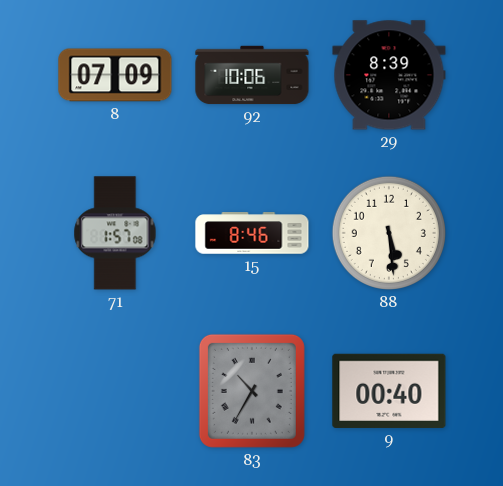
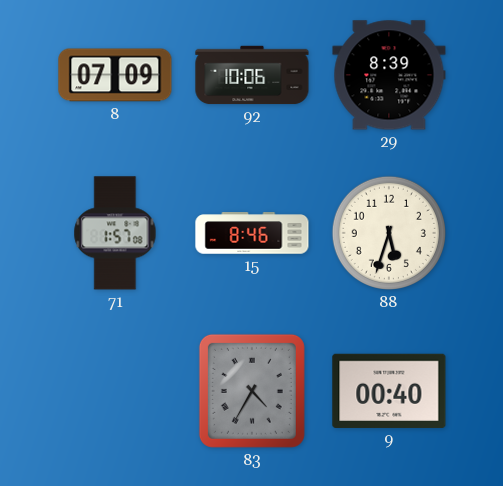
88: 5:29 -> 5:33 (389, 233)
83: 10:35 -> 4:35 (252, 391)
